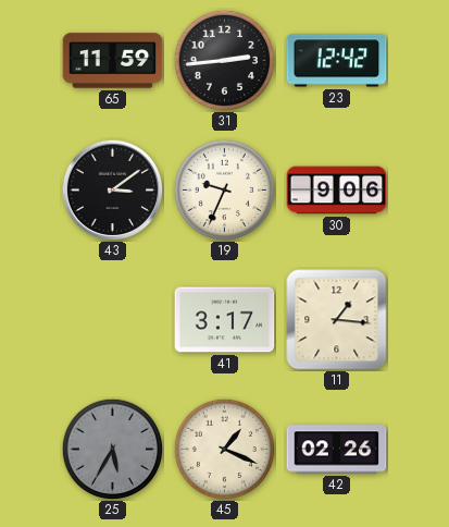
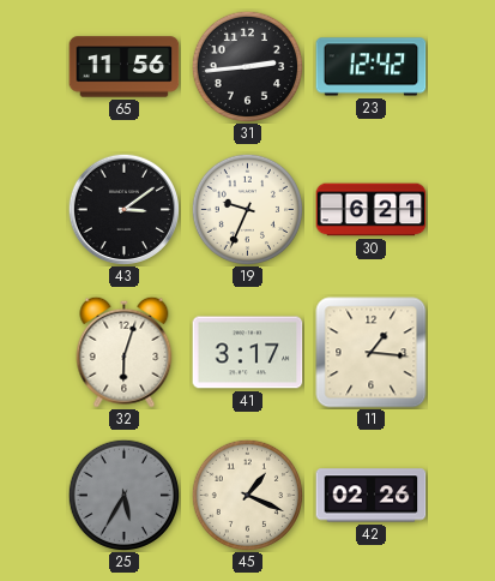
65: 11:59 -> 11:56 (125, 67)
30: 9:06 -> 6:21 (372, 210)
32: none -> 6:03 (125, 352)
